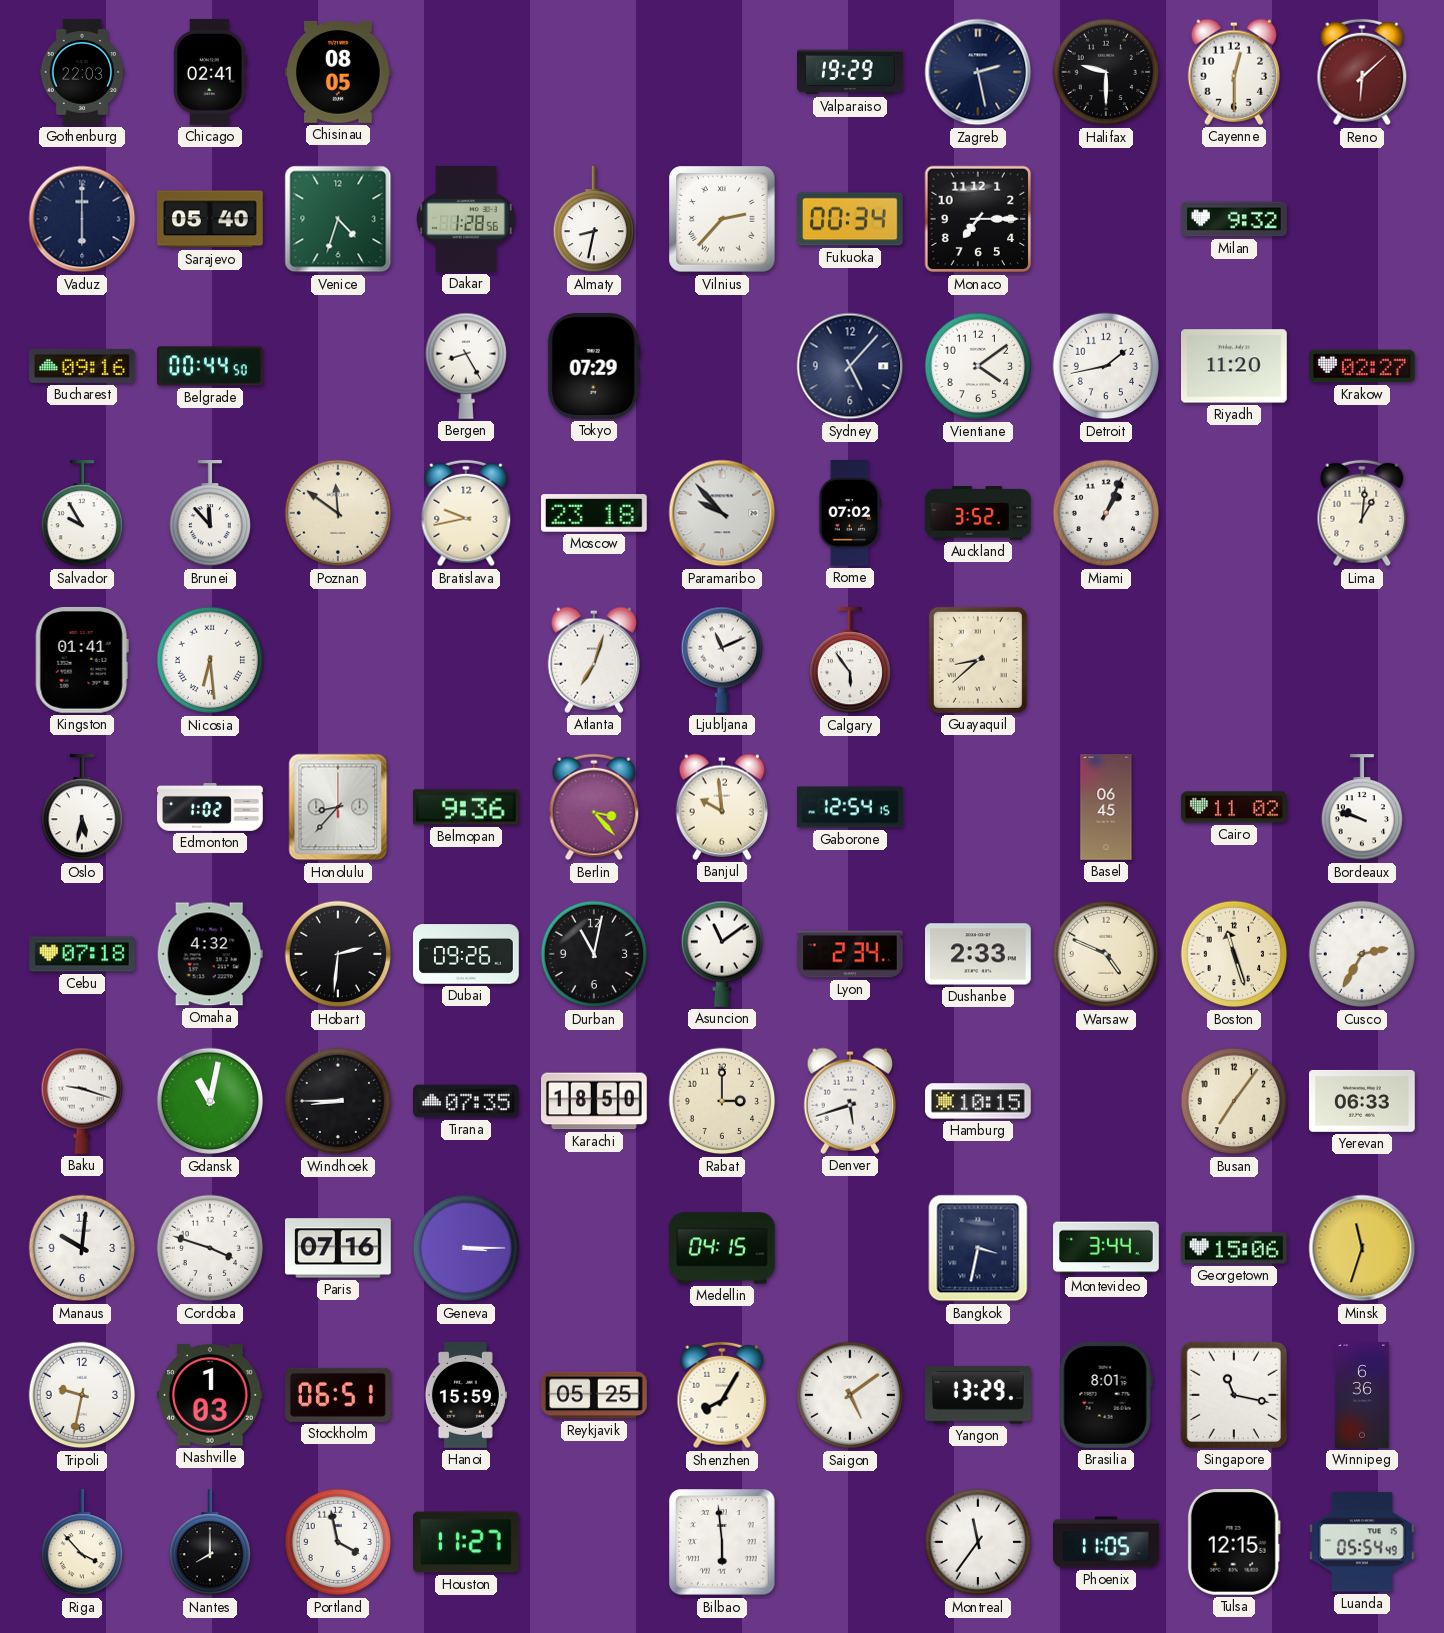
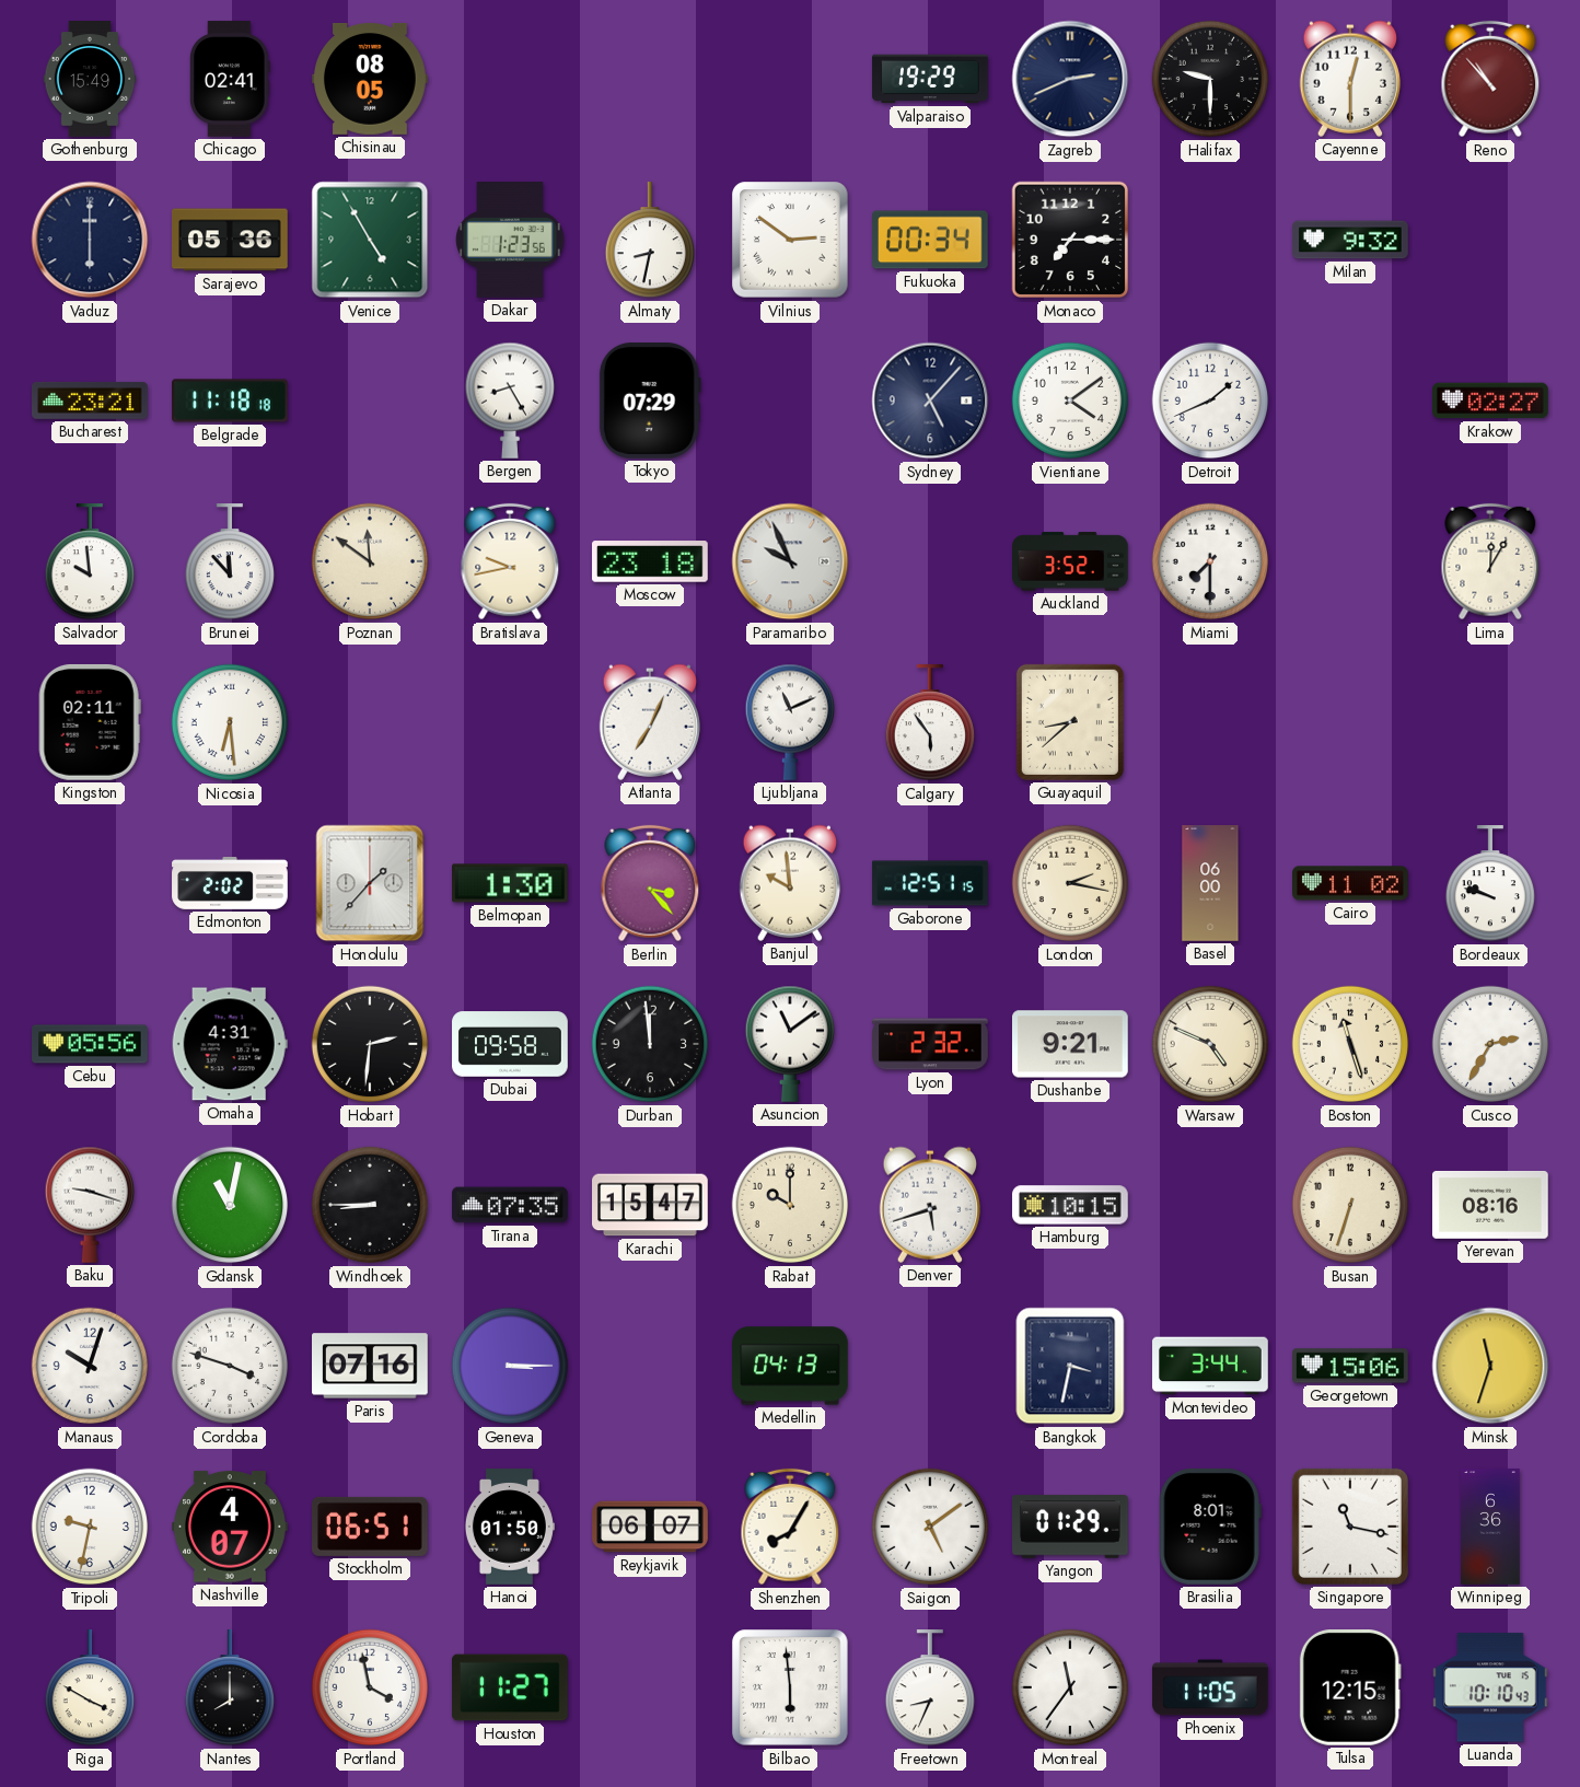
Gothenburg: 22:03 -> 15:49 (90, 79)
Zagreb: 2:28 -> 2:41 (1070, 79)
Reno: 6:08 -> 10:53 (1490, 79)
Sarajevo: 05:40 -> 05:36 (231, 240)
Venice: 4:33 -> 4:55 (370, 240)
Dakar: 1:28 -> 1:23 (510, 240)
Vilnius: 2:37 -> 2:51 (790, 240)
Bucharest: 09:16 -> 23:21 (91, 401)
Belgrade: 00:44 -> 11:18 (230, 401)
Detroit: 1:43 -> 1:41 (1210, 401)
Riyadh: 11:20 -> none (1235, 366)
Salvador: 9:55 -> 9:59 (89, 562)
Paramaribo: 9:53 -> 9:56 (790, 561)
Rome: 07:02 -> none (850, 513)
Miami: 1:04 -> 7:30 (1210, 561)
Lima: 1:01 -> 12:05 (1490, 561)
Kingston: 01:41 -> 02:11 (90, 722)
Atlanta: 7:03 -> 7:04 (650, 722)
Oslo: 5:32 -> none (81, 808)
Edmonton: 1:02 -> 2:02 (230, 883)
Honolulu: 8:37 -> 1:37 (370, 883)
Belmopan: 9:36 -> 1:30 (511, 883)
Gaborone: 12:54 -> 12:51 (930, 883)
London: none -> 2:17 (1070, 883)
Basel: 06:45 -> 06:00 (1210, 883)
Cebu: 07:18 -> 05:56 (90, 1044)
Omaha: 4:32 -> 4:31 (230, 1044)
Dubai: 09:26 -> 09:58 (510, 1044)
Durban: 11:02 -> 11:59 (650, 1044)
Lyon: 2:34 -> 2:32 (930, 1044)
Dushanbe: 2:33 -> 9:21 (1071, 1044)
Karachi: 18:50 -> 15:47 (651, 1205)
Rabat: 3:00 -> 10:00 (790, 1205)
Busan: 7:06 -> 6:33 (1350, 1205)
Yerevan: 06:33 -> 08:16 (1490, 1205)
Manaus: 10:01 -> 10:03 (90, 1366)
Medellin: 04:15 -> 04:13 (790, 1366)
Nashville: 1:03 -> 4:07 (231, 1527)
Hanoi: 15:59 -> 01:50 (509, 1527)
Reykjavik: 05:25 -> 06:07 (650, 1527)
Yangon: 13:29 -> 01:29 (1071, 1527)
Riga: 3:53 -> 3:50 (89, 1689)
Freetown: none -> 8:34 (929, 1689)
Luanda: 05:54 -> 10:10 (1491, 1687)
